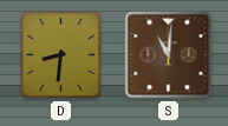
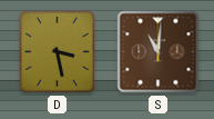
D: 8:31 -> 3:28 (57, 51)
